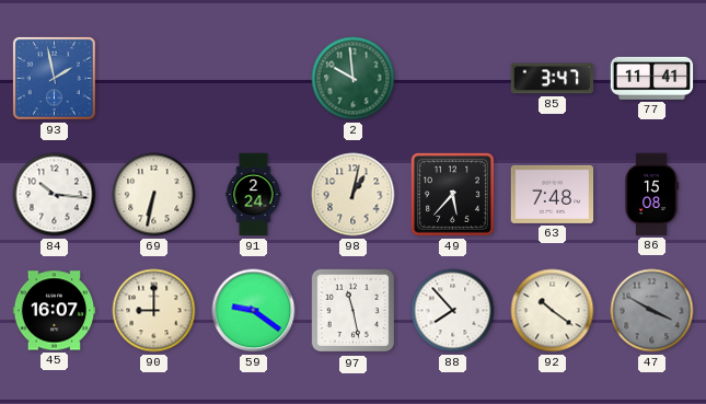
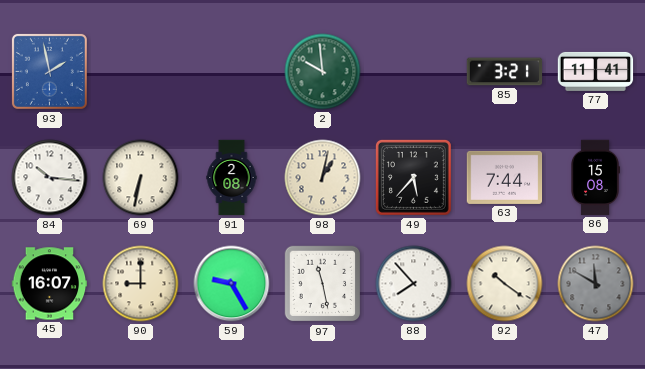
85: 3:47 -> 3:21 (505, 72)
91: 2:24 -> 2:08 (232, 178)
63: 7:48 -> 7:44 (505, 177)
59: 9:21 -> 9:25 (232, 284)
47: 3:50 -> 11:50 (596, 284)
